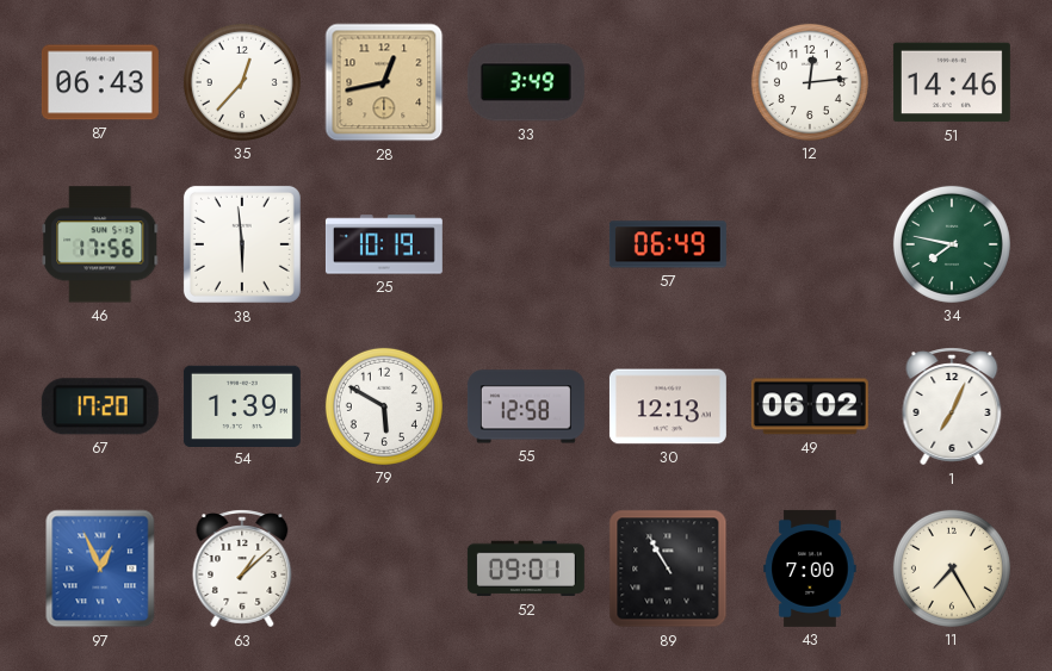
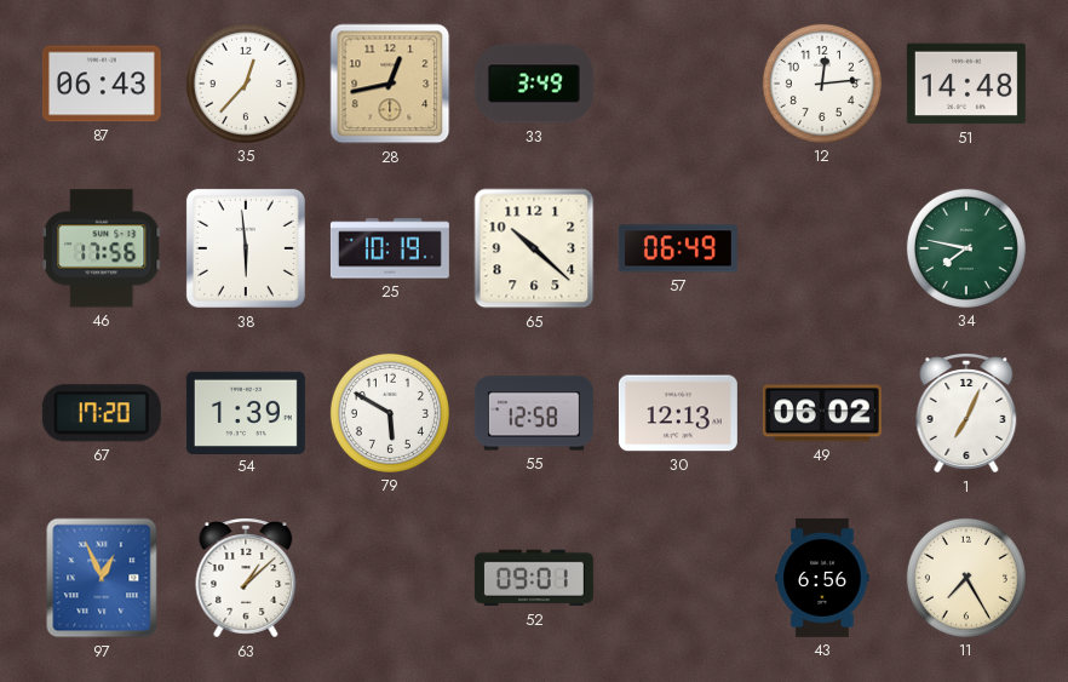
51: 14:46 -> 14:48 (966, 84)
65: none -> 10:22 (534, 248)
89: 10:55 -> none (668, 569)
43: 7:00 -> 6:56 (822, 578)
